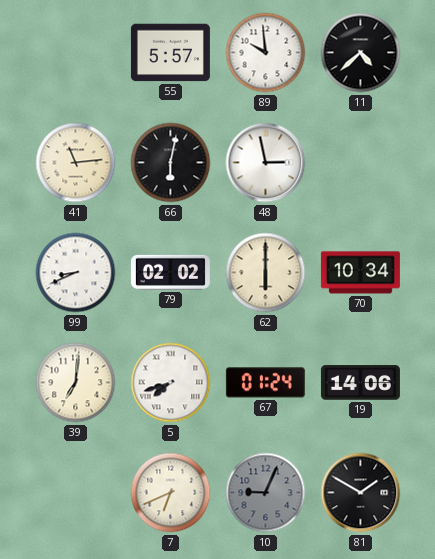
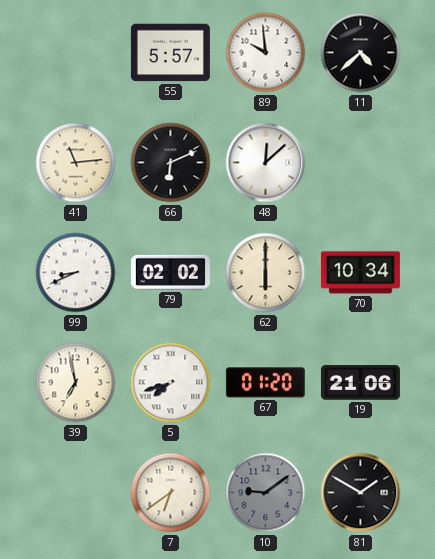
66: 6:02 -> 6:11 (171, 163)
48: 2:58 -> 12:08 (266, 163)
39: 7:01 -> 6:58 (76, 383)
67: 01:24 -> 01:20 (265, 383)
19: 14:06 -> 21:06 (360, 383)
7: 6:41 -> 6:39 (171, 493)
10: 9:04 -> 9:09 (266, 493)
